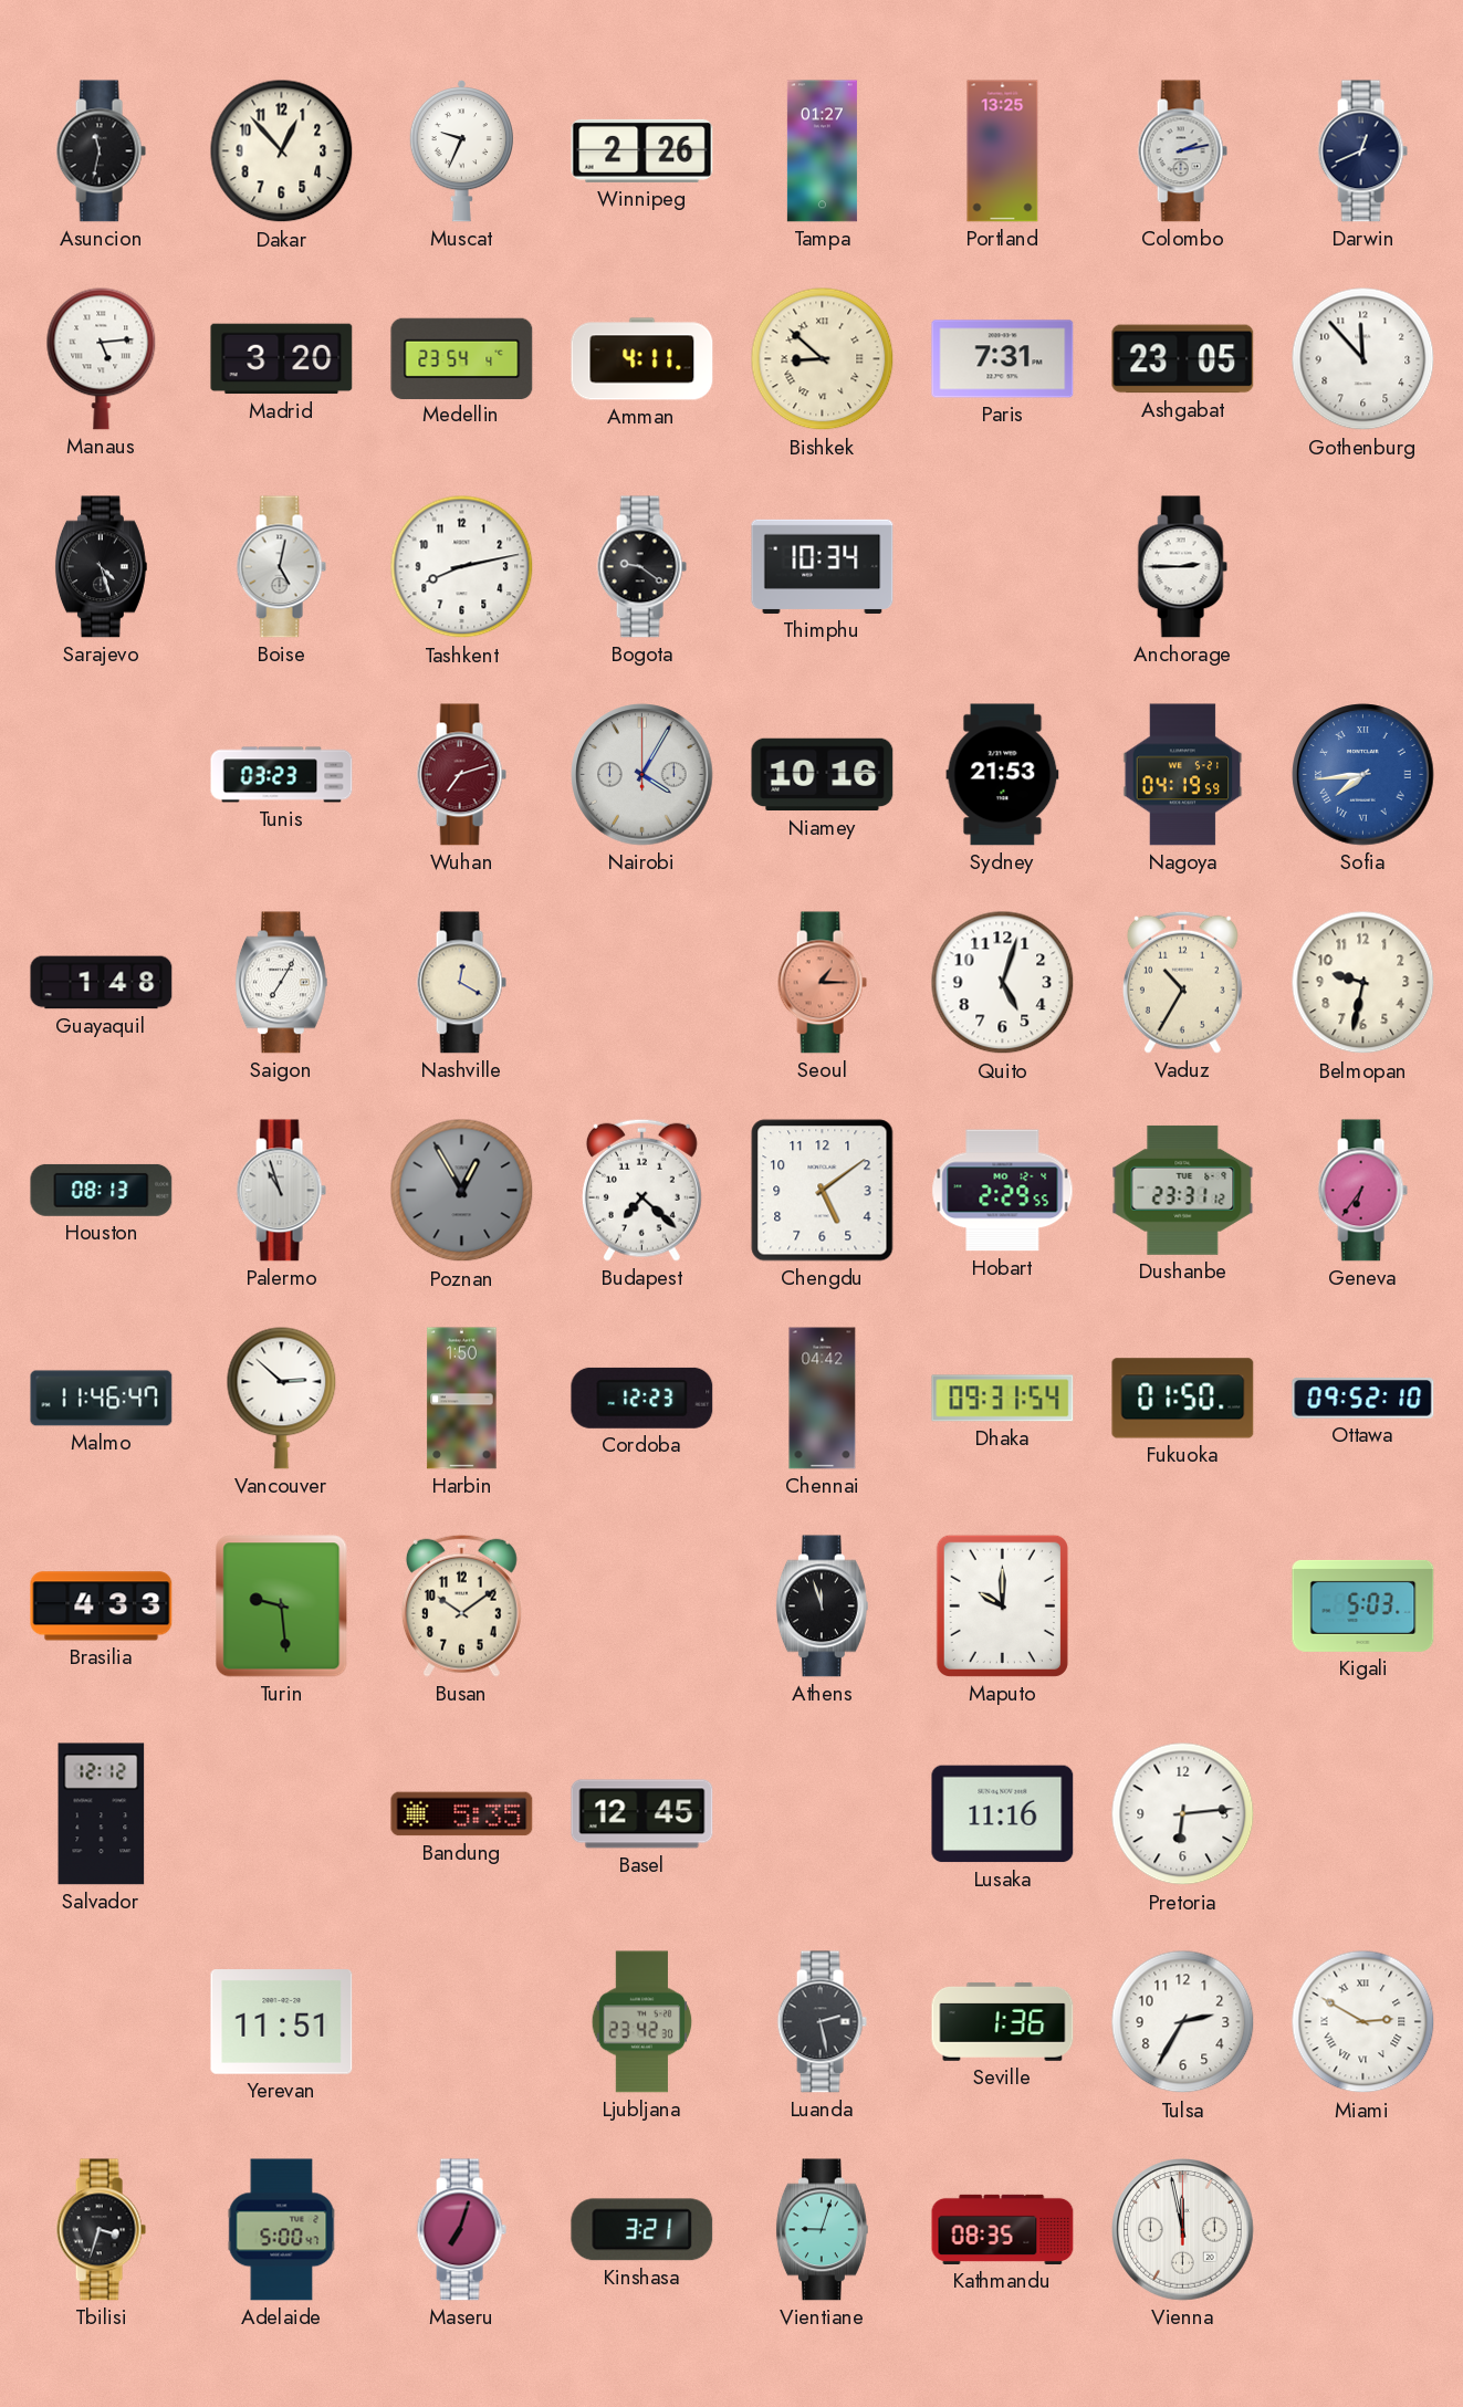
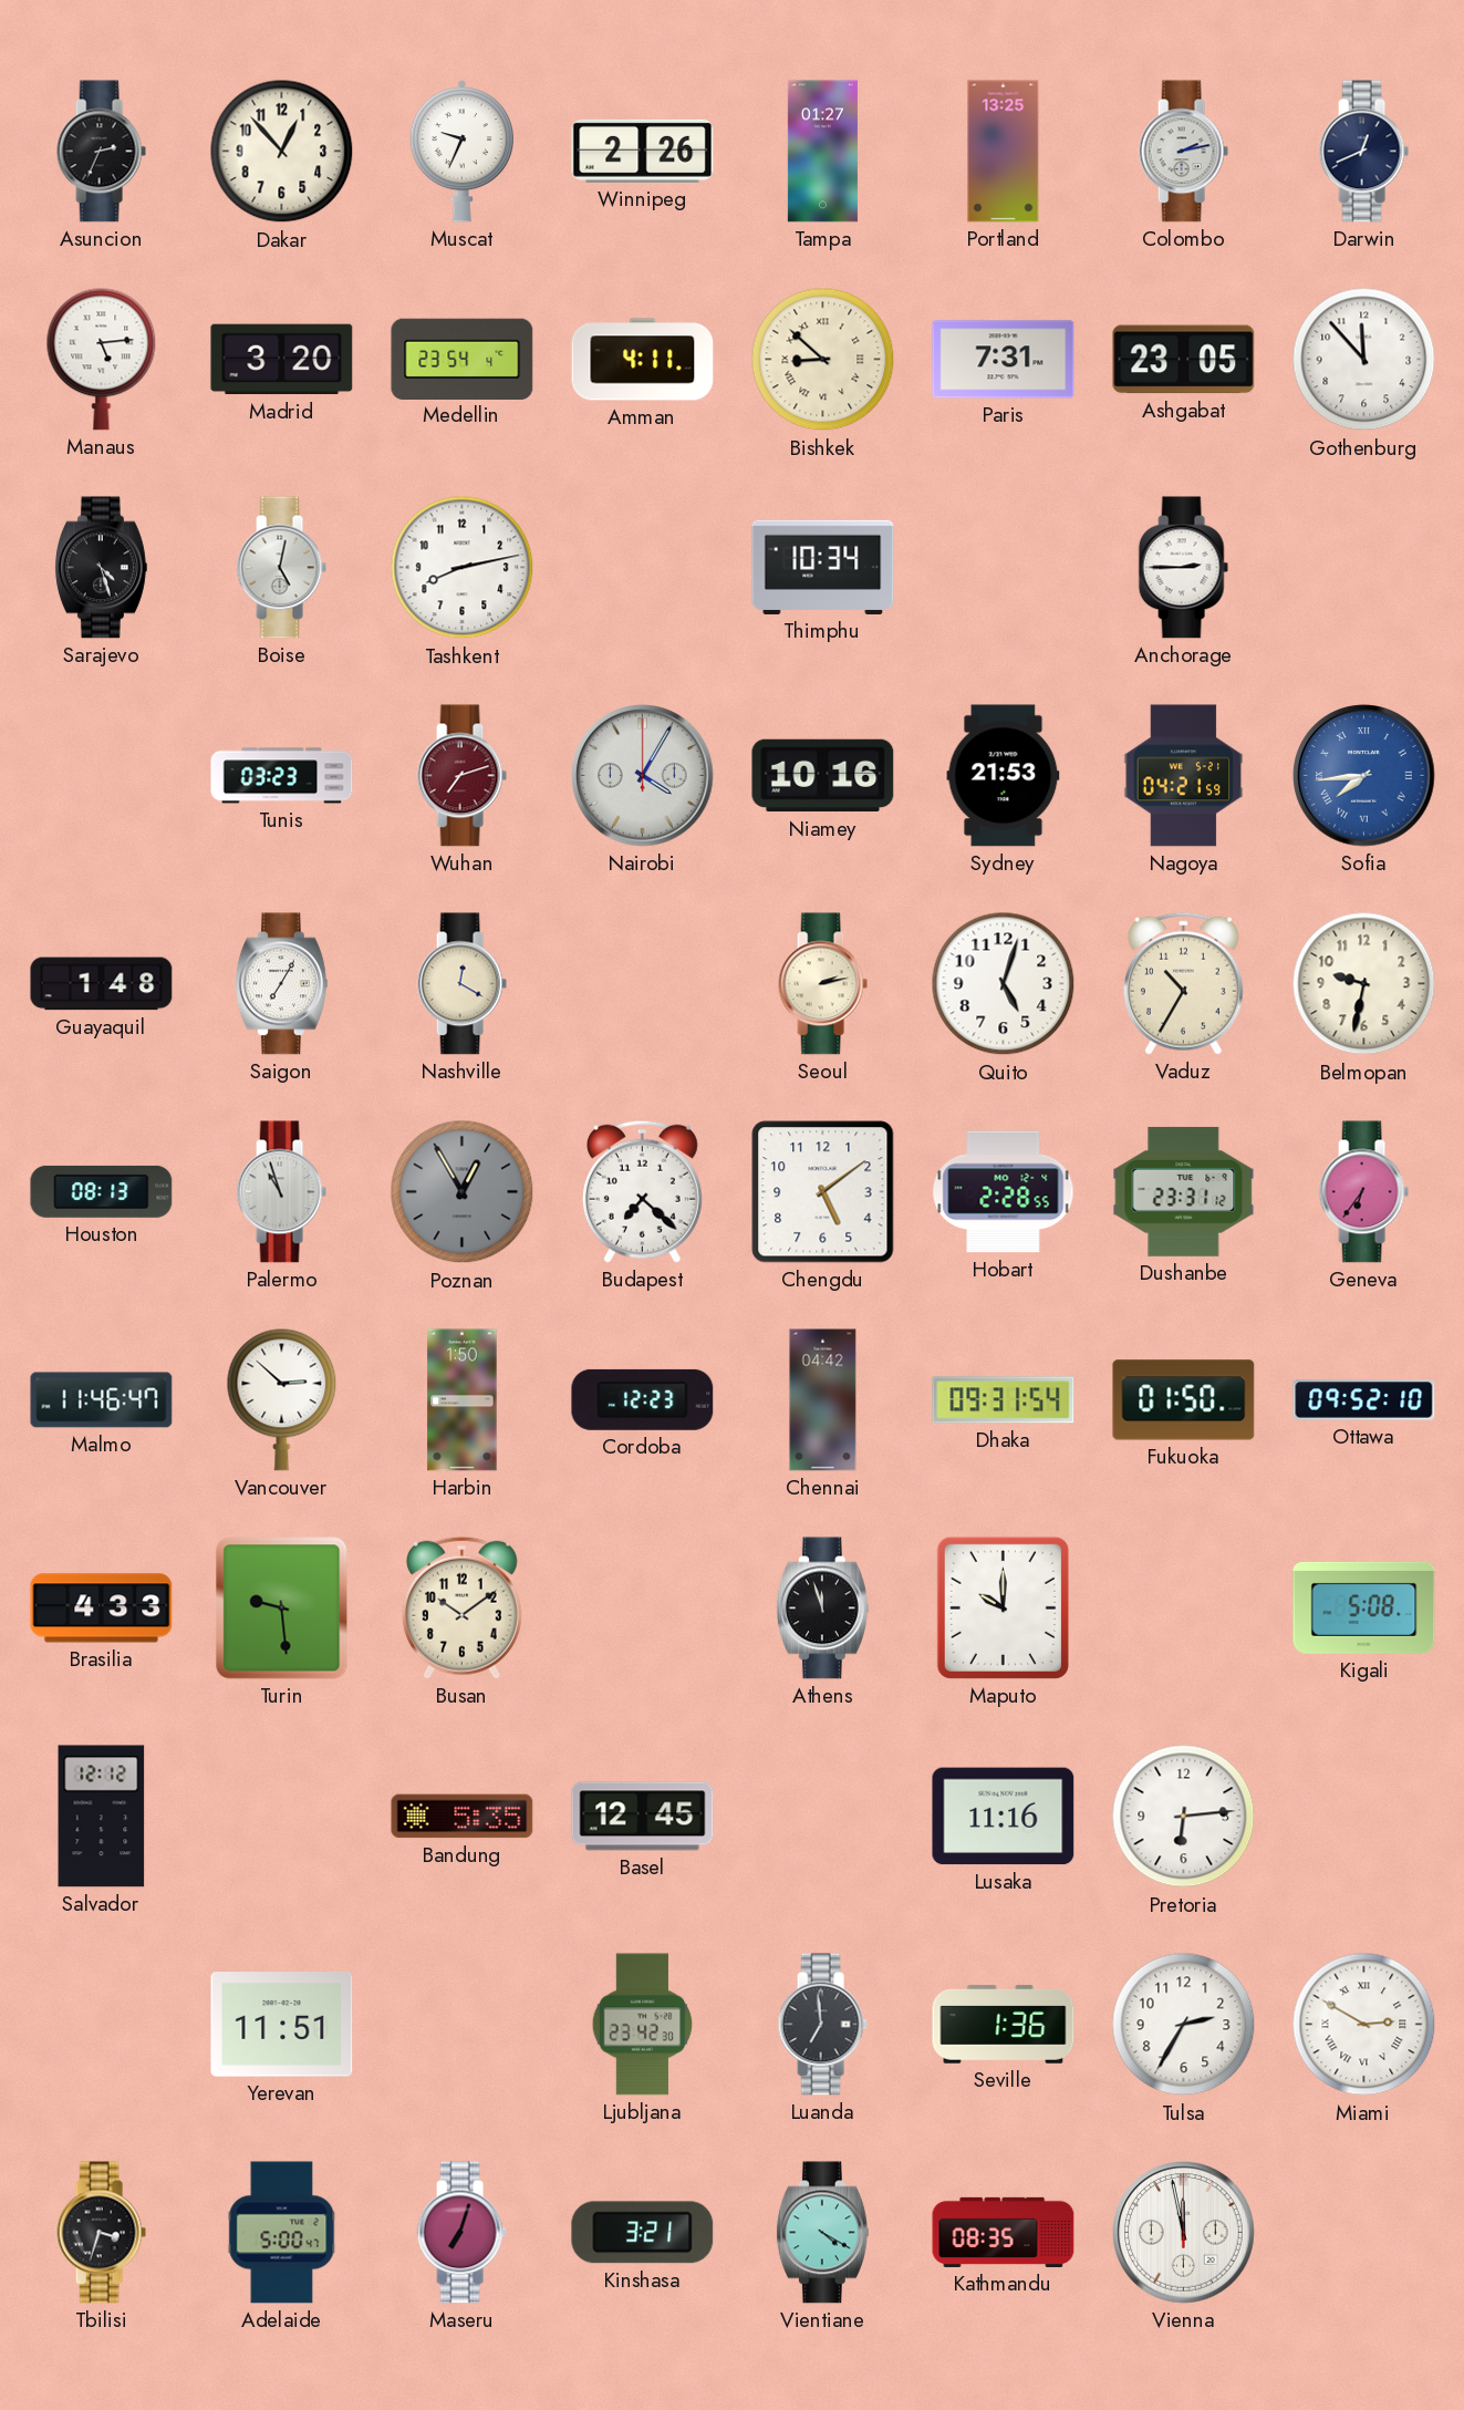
Asuncion: 11:32 -> 2:34 (101, 152)
Bogota: 9:21 -> none (641, 567)
Nagoya: 04:19 -> 04:21 (1184, 776)
Seoul: 1:15 -> 2:13 (822, 984)
Seoul dial: salmon -> cream (822, 984)
Hobart: 2:29 -> 2:28 (1004, 1192)
Kigali: 5:03 -> 5:08 (1364, 1607)
Luanda: 2:28 -> 6:59 (822, 2025)
Vientiane: 9:03 -> 4:20 (822, 2233)
